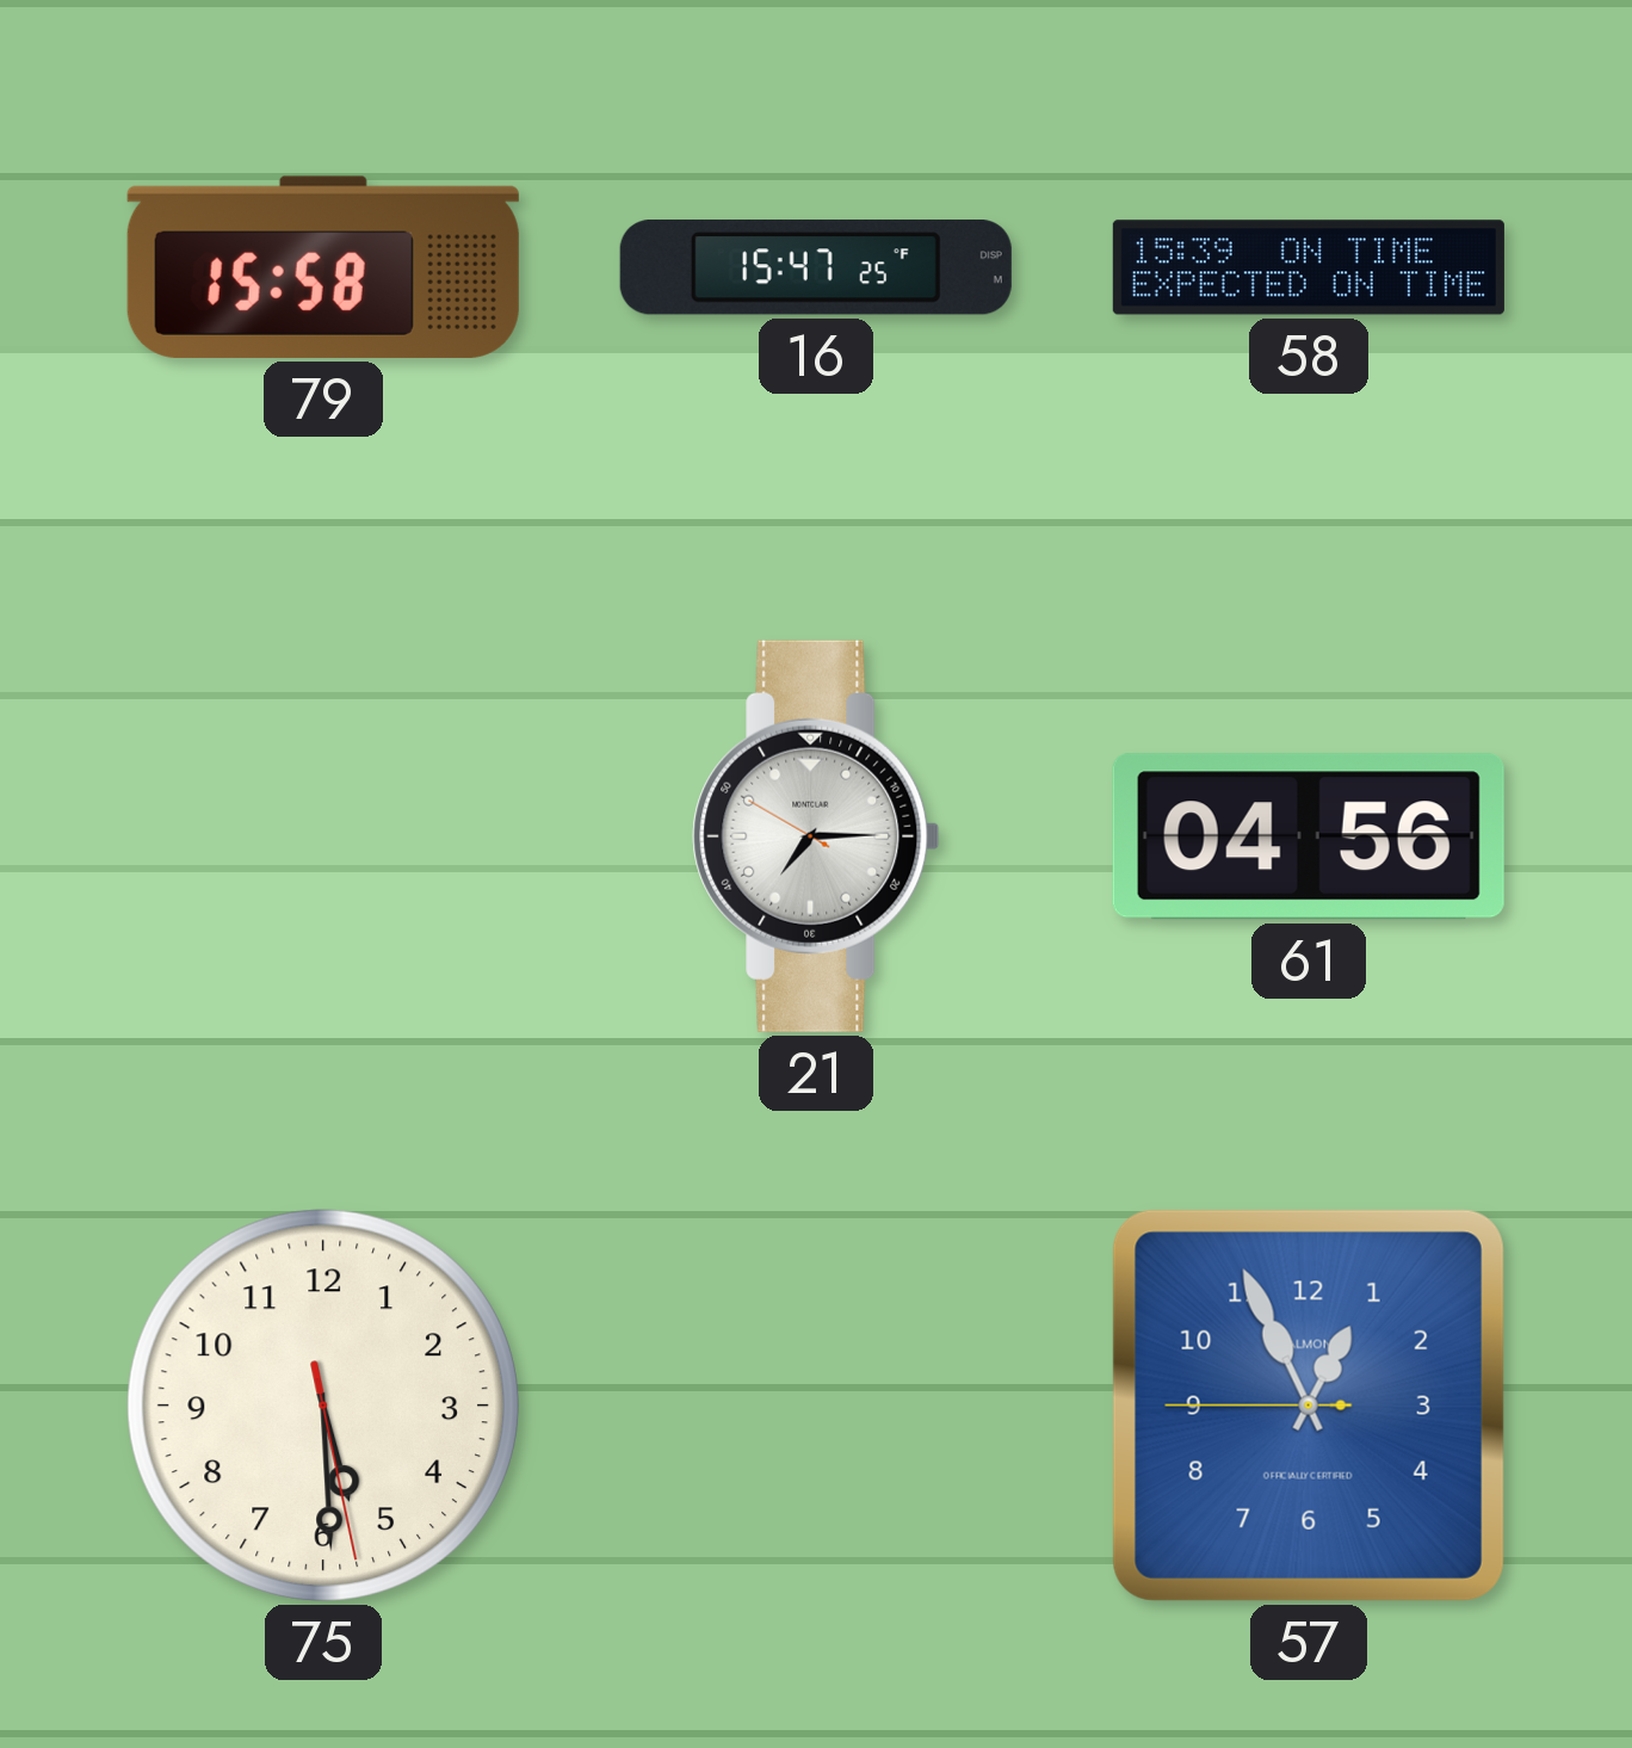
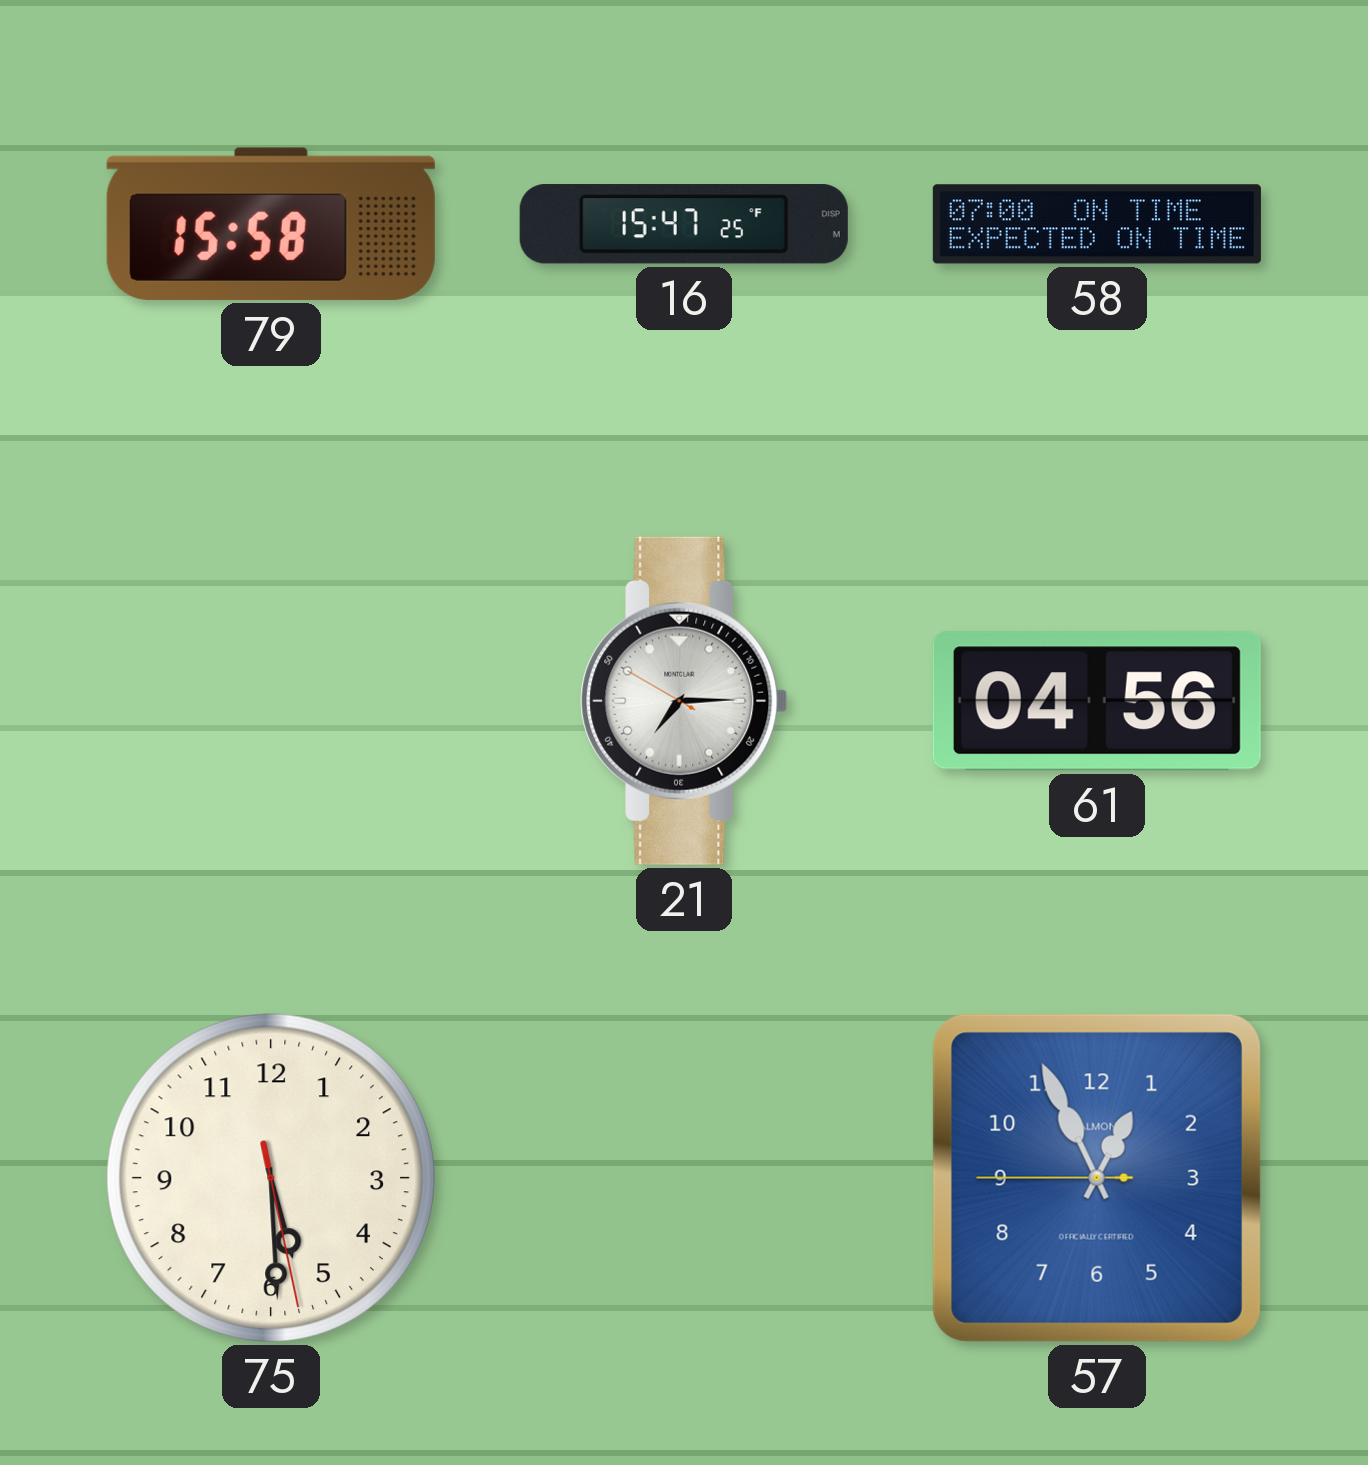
58: 15:39 -> 07:00 (1097, 224)
